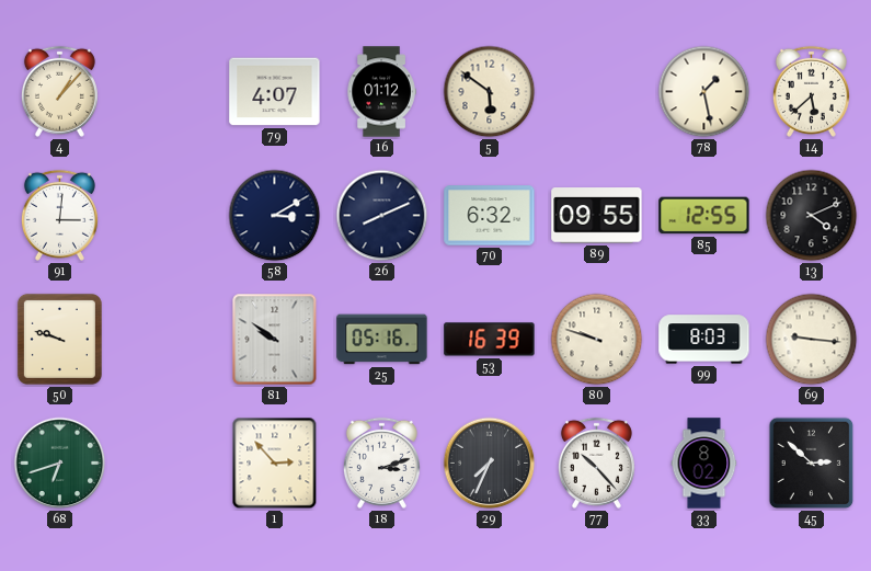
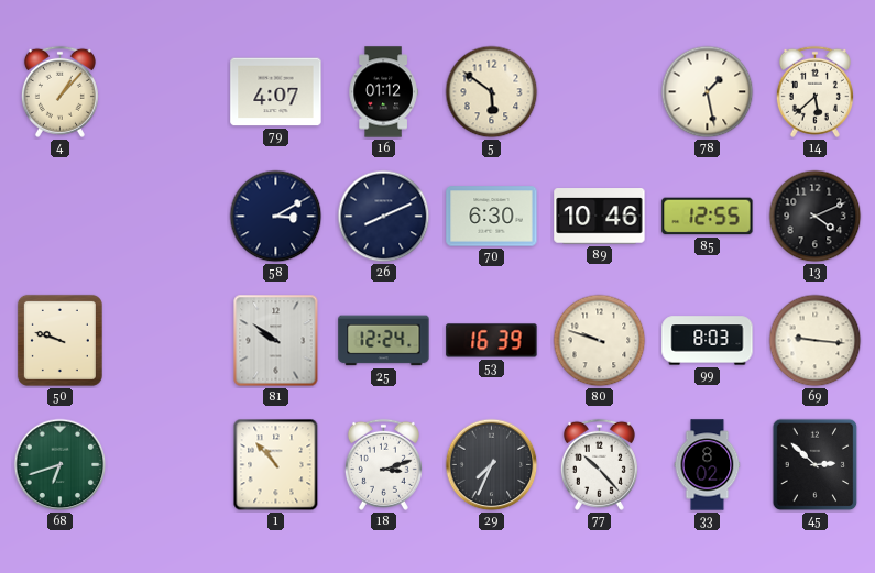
91: 3:01 -> none (59, 215)
70: 6:32 -> 6:30 (492, 217)
89: 09:55 -> 10:46 (600, 217)
25: 05:16 -> 12:24 (384, 341)
1: 2:53 -> 10:53 (276, 465)
